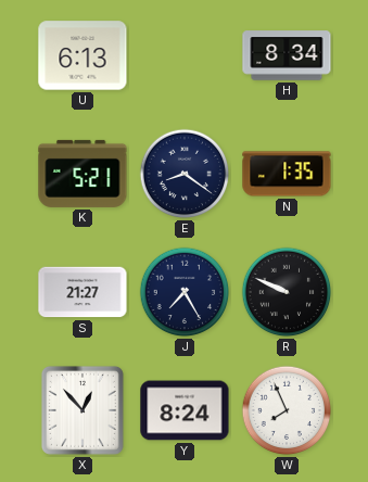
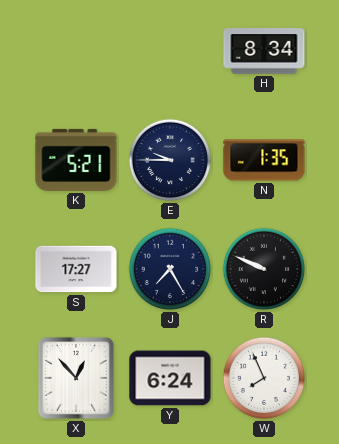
U: 6:13 -> none (83, 55)
E: 8:21 -> 9:45 (170, 160)
S: 21:27 -> 17:27 (76, 269)
Y: 8:24 -> 6:24 (170, 378)
